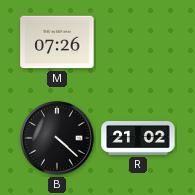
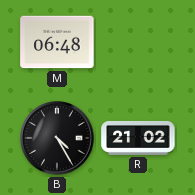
M: 07:26 -> 06:48 (57, 42)
B: 4:22 -> 4:25 (57, 138)
